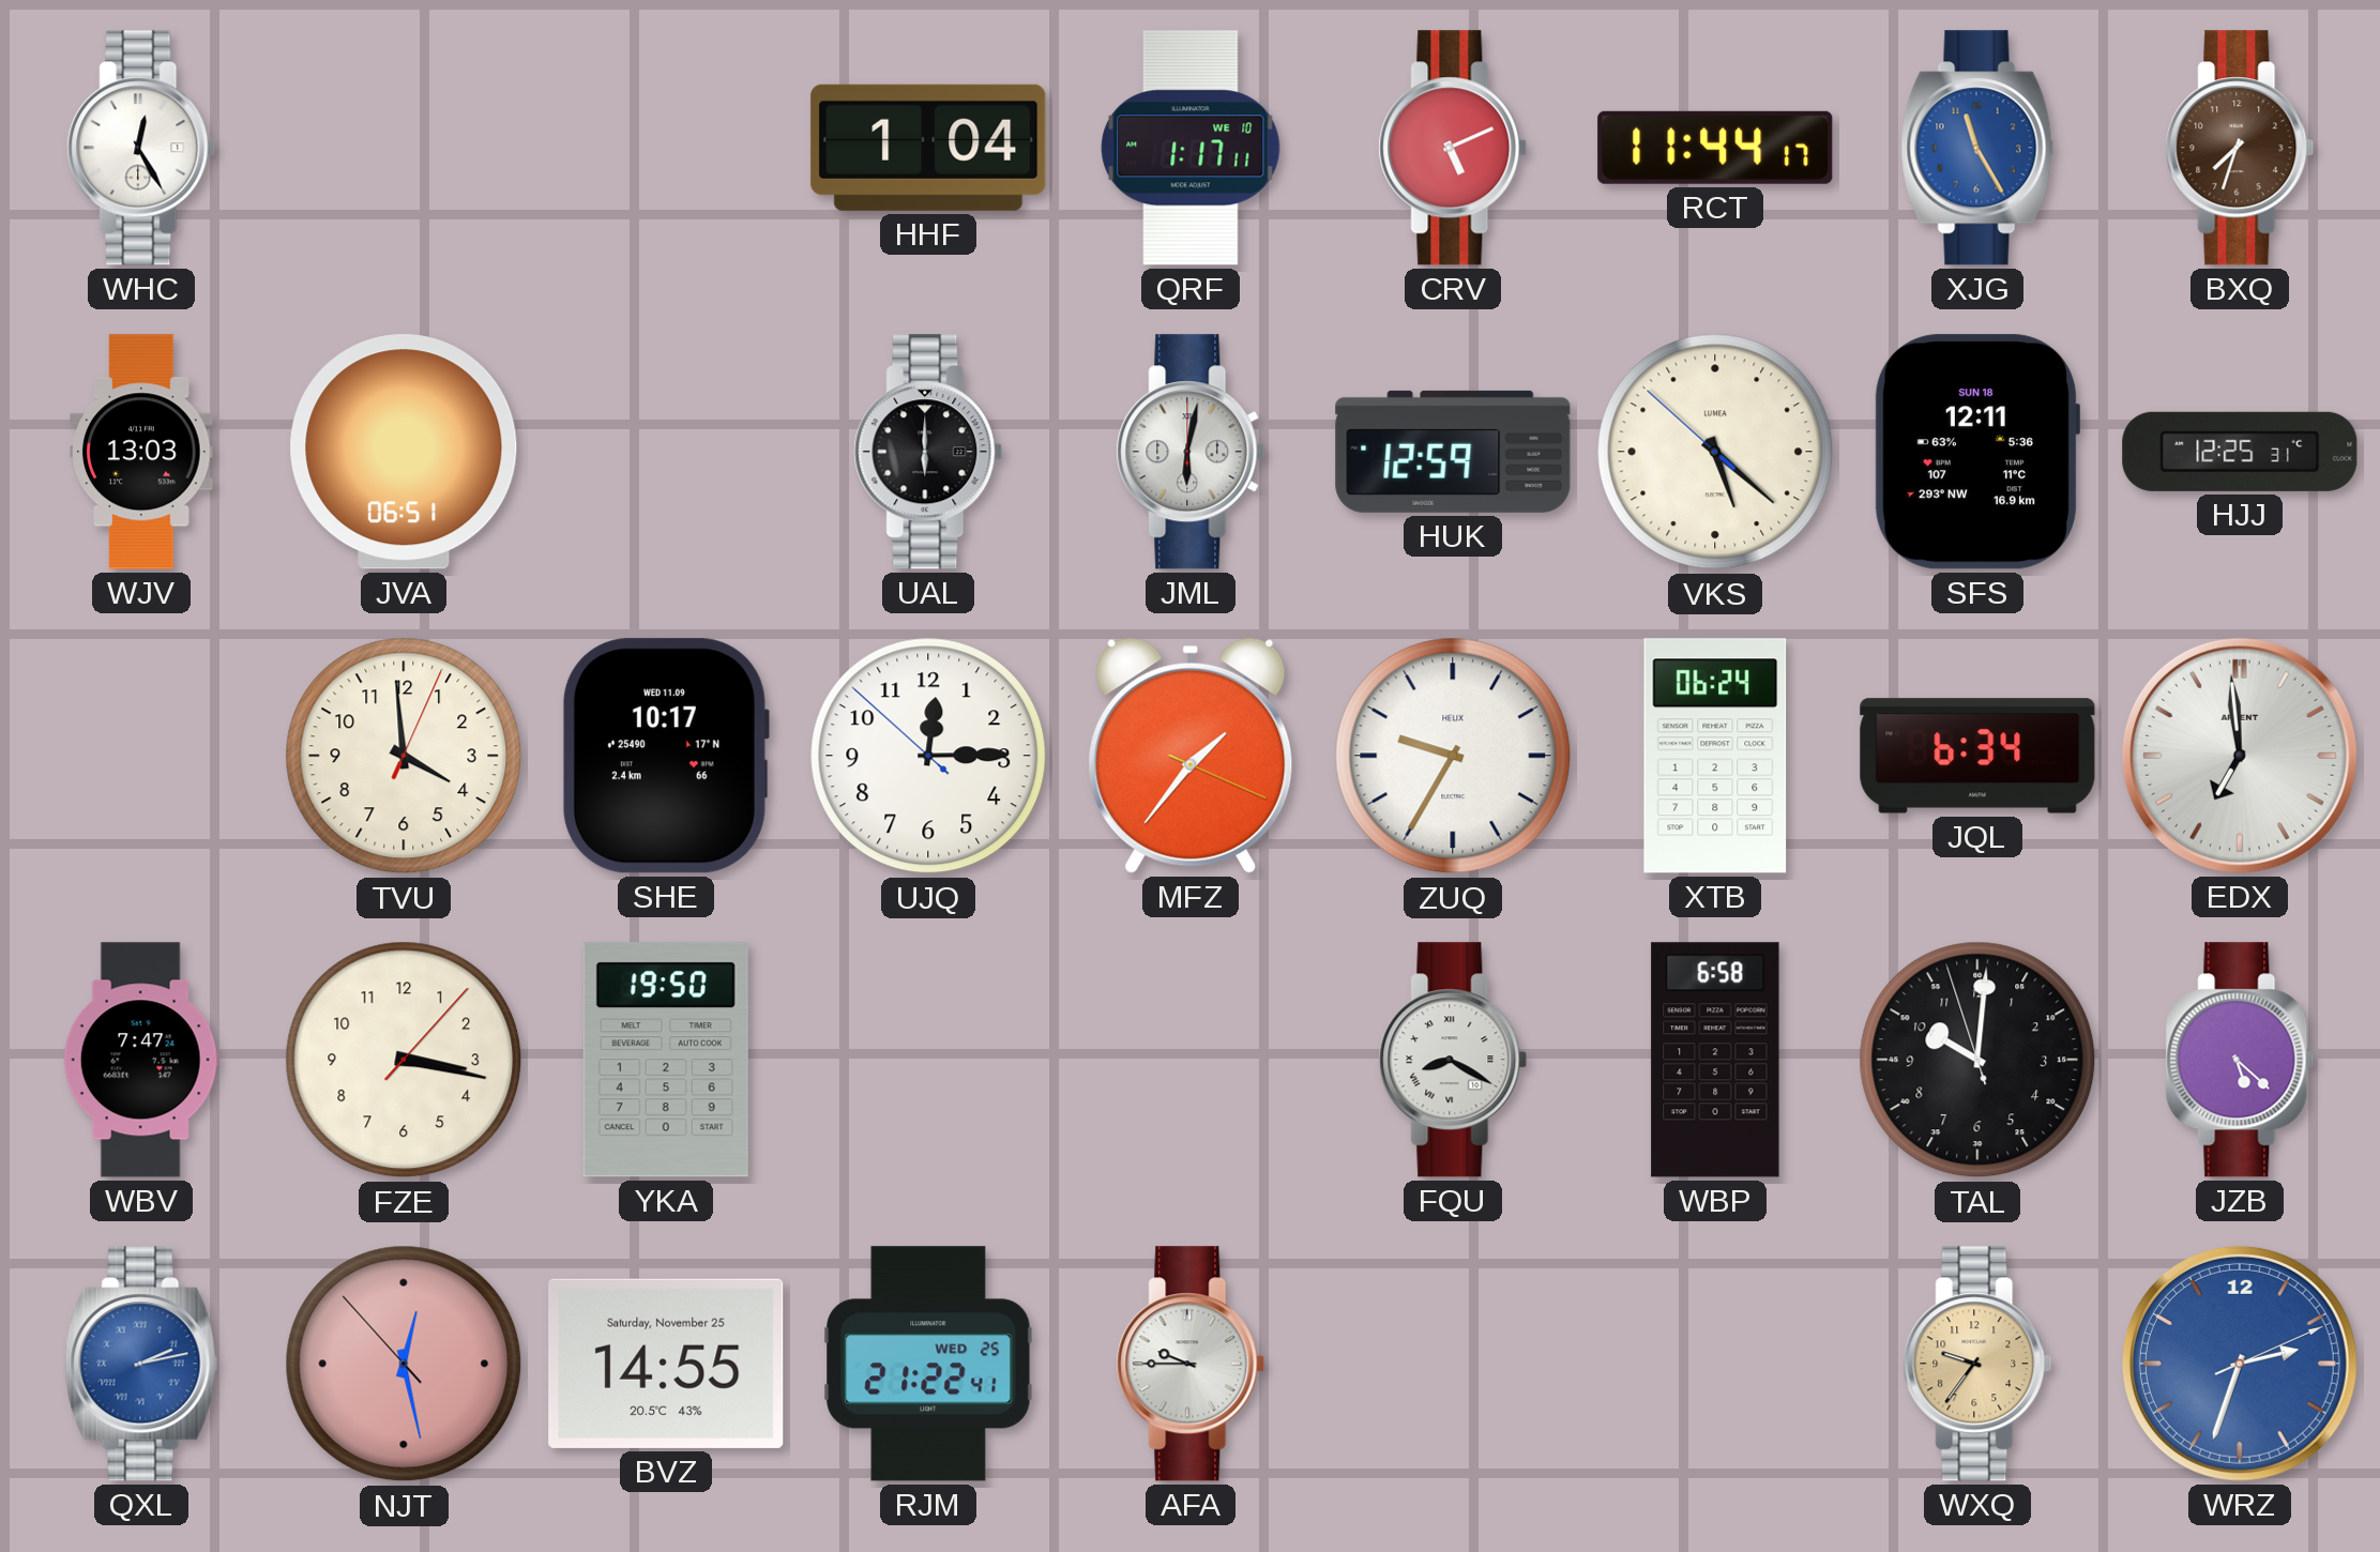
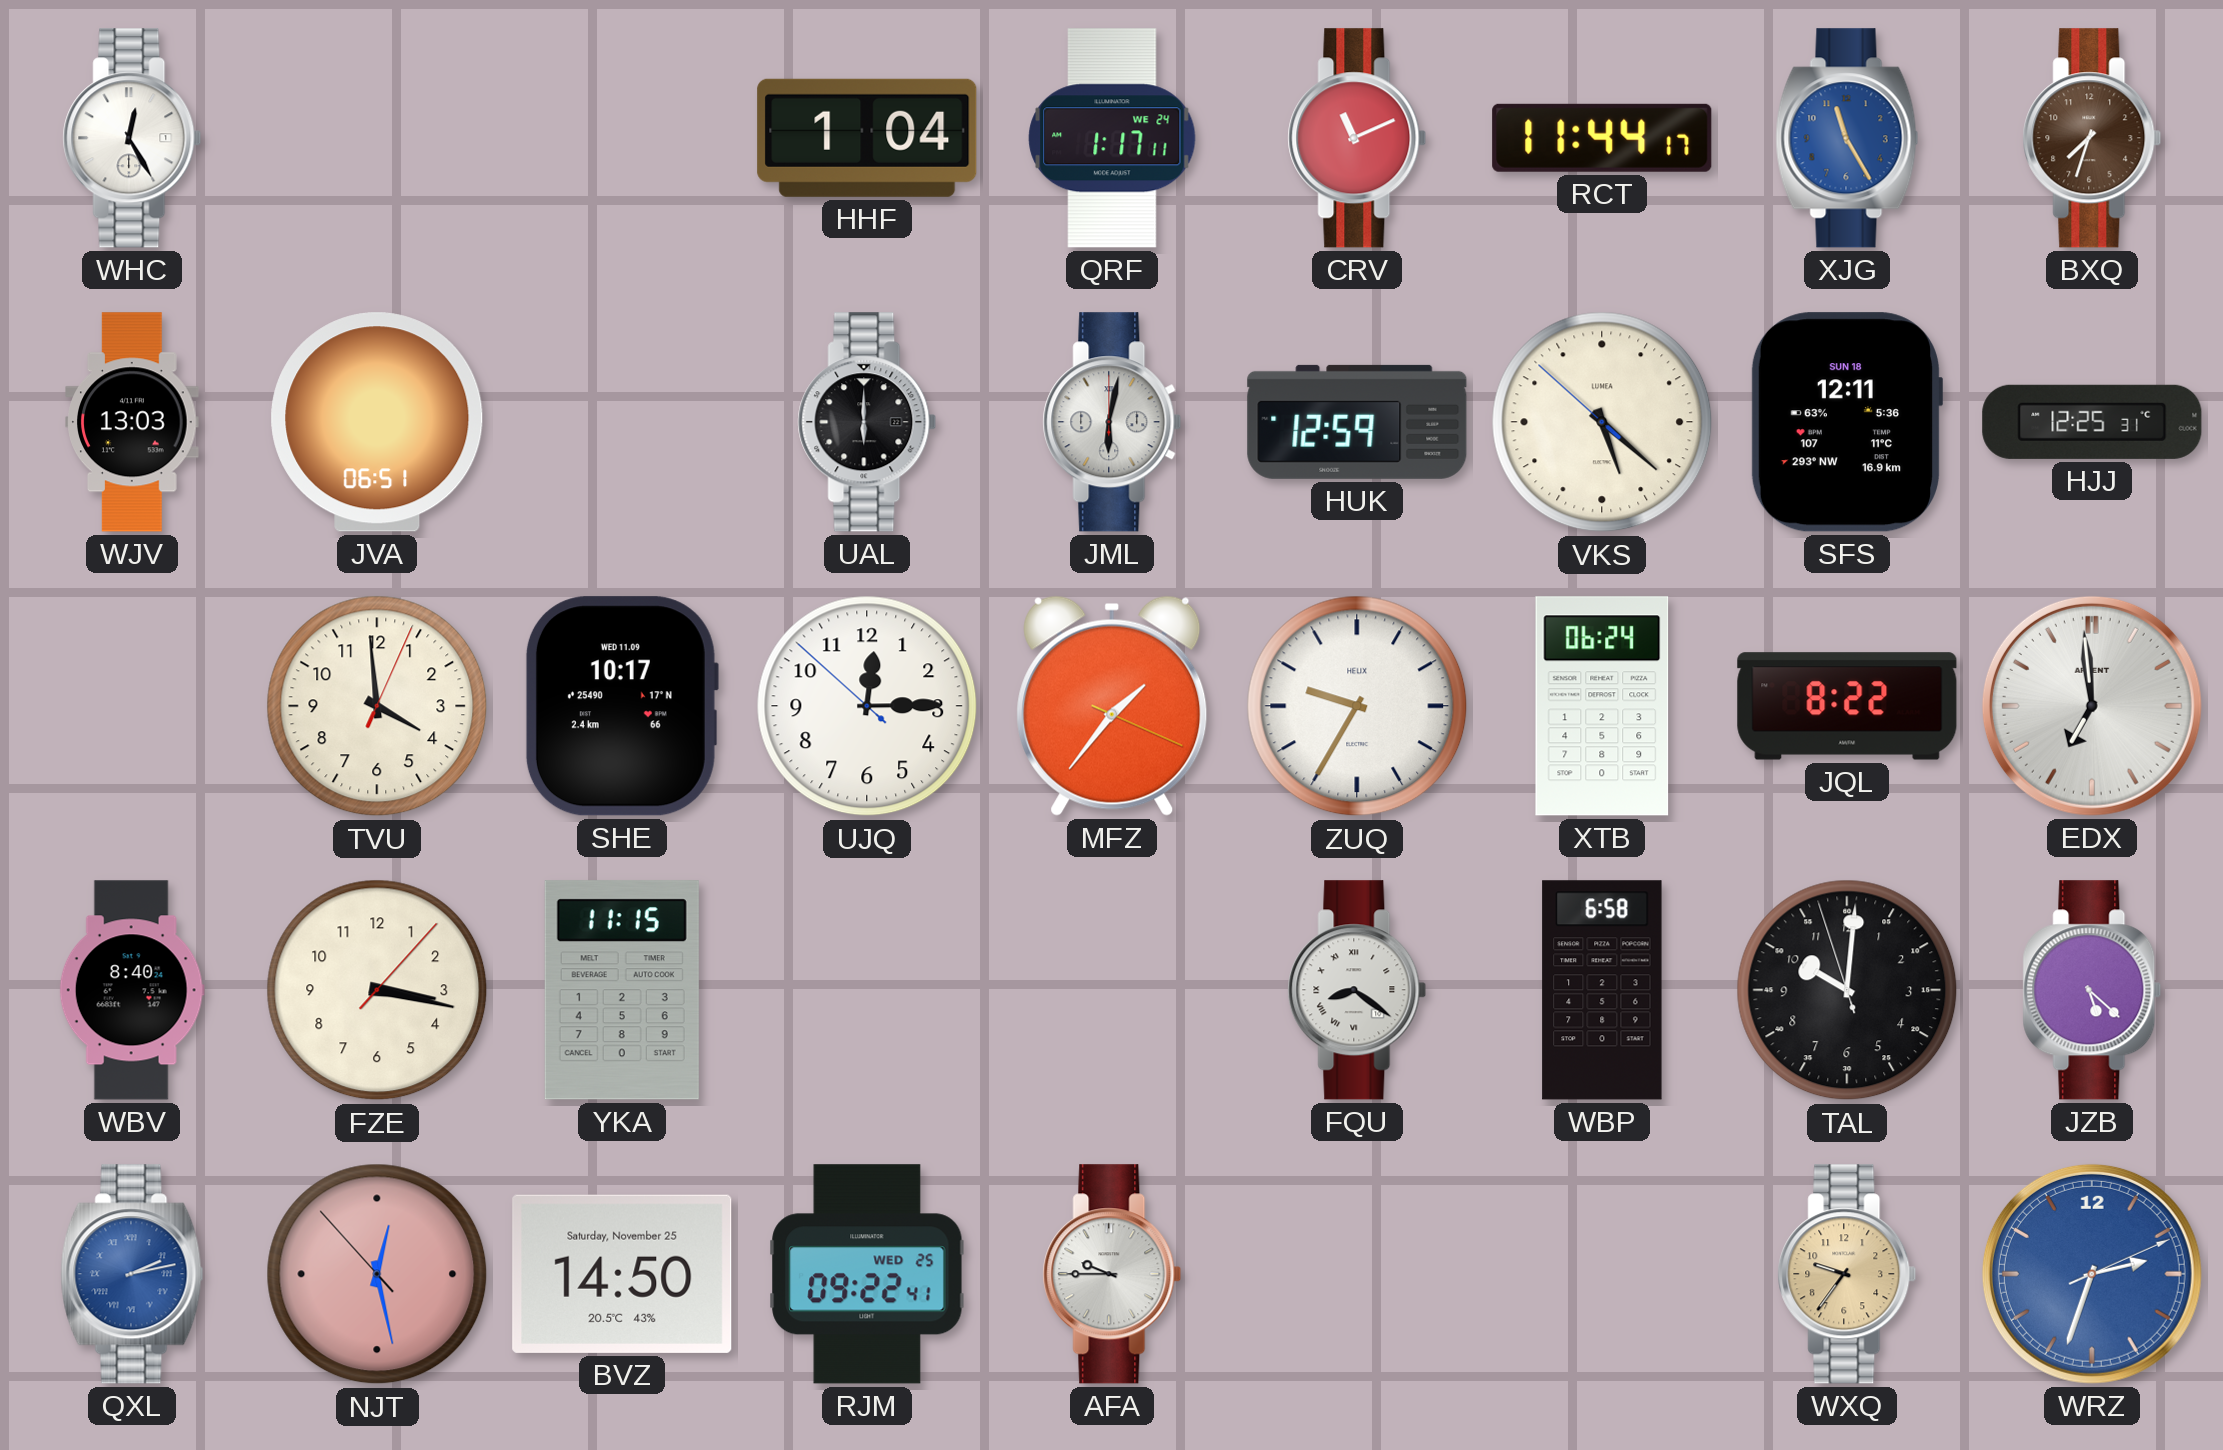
QRF date: WE 10 -> WE 24 (1112, 138)
CRV: 5:11 -> 11:11 (1357, 138)
JQL: 6:34 -> 8:22 (1847, 706)
WBV: 7:47 -> 8:40 (132, 990)
YKA: 19:50 -> 11:15 (622, 990)
FQU: 8:20 -> 8:21 (1357, 990)
BVZ: 14:55 -> 14:50 (622, 1274)
RJM: 21:22 -> 09:22 (867, 1274)
